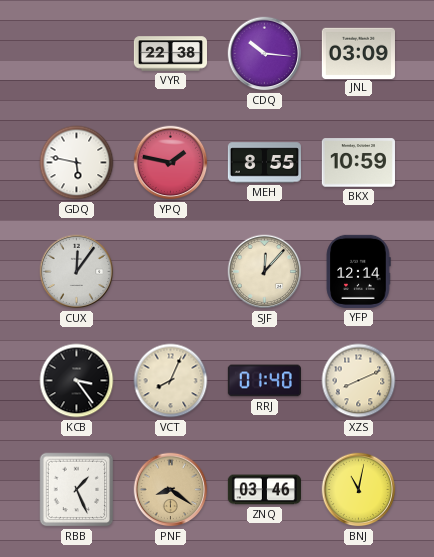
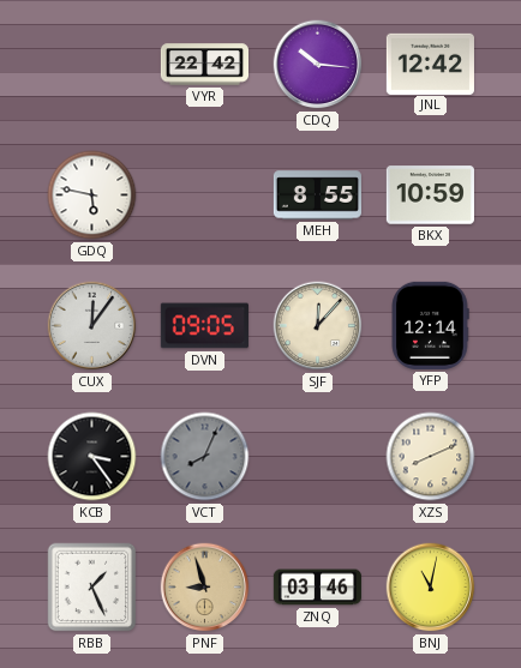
VYR: 22:38 -> 22:42 (204, 65)
JNL: 03:09 -> 12:42 (430, 64)
YPQ: 1:47 -> none (171, 163)
DVN: none -> 09:05 (204, 326)
VCT dial: cream -> grey (205, 457)
RRJ: 01:40 -> none (264, 381)
PNF: 8:21 -> 8:57 (205, 588)
